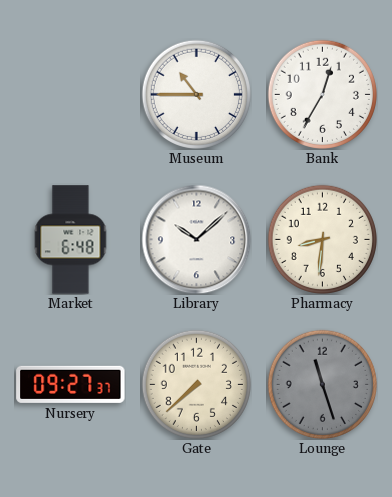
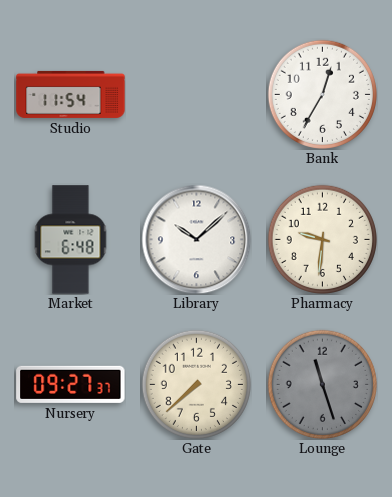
Studio: none -> 11:54 (71, 94)
Museum: 10:45 -> none (196, 94)
Pharmacy: 8:31 -> 9:31 (322, 239)
